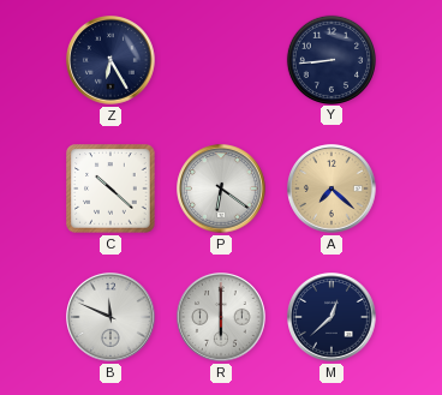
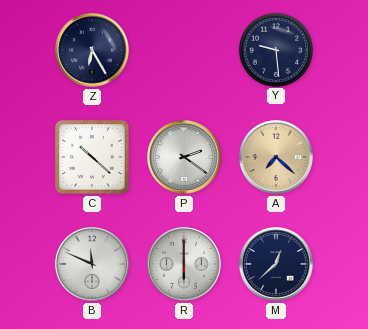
Y: 8:44 -> 9:29 (275, 49)
P: 6:21 -> 2:21 (185, 158)
